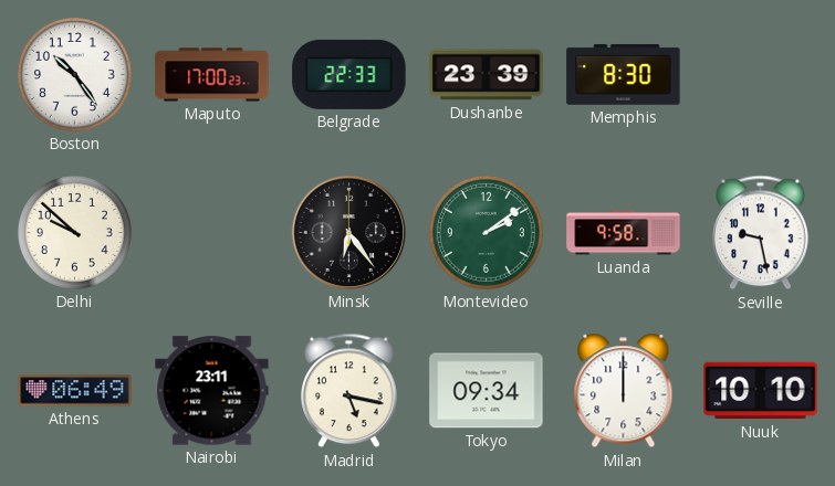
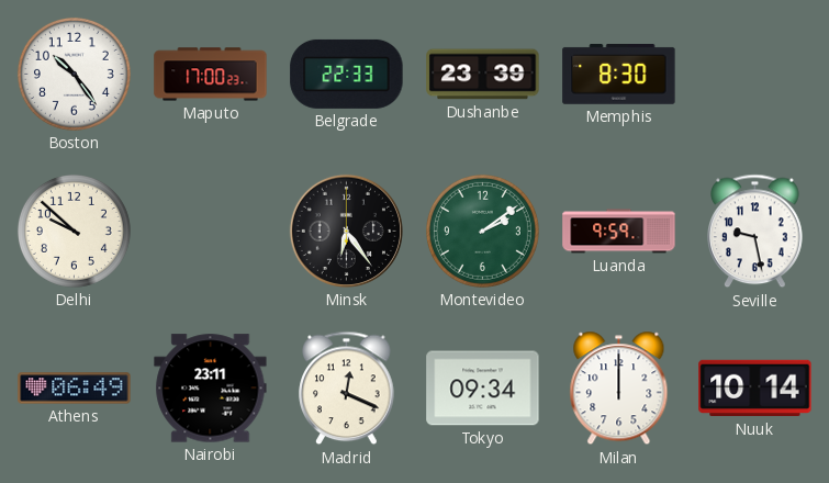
Luanda: 9:58 -> 9:59 (619, 232)
Madrid: 5:17 -> 12:19 (347, 389)
Nuuk: 10:10 -> 10:14 (755, 389)
